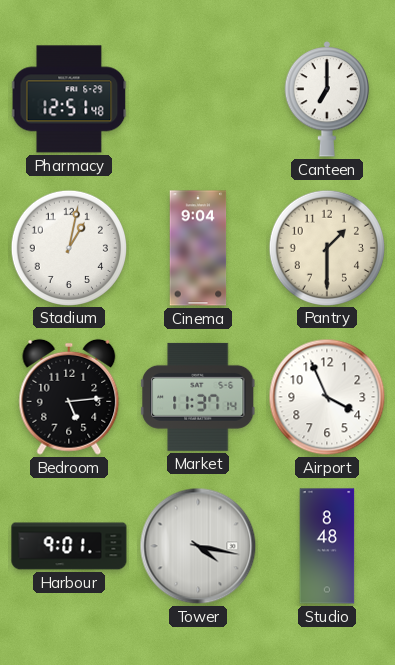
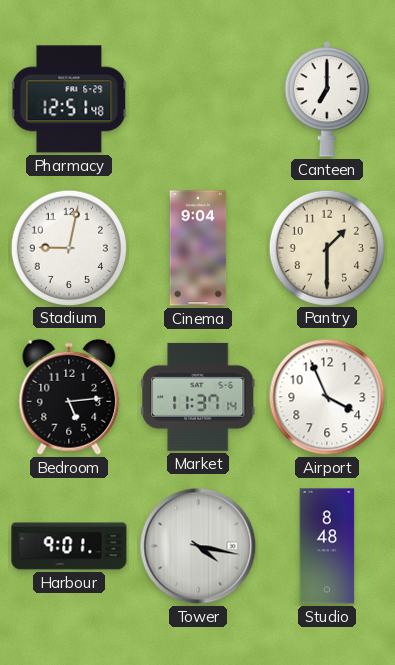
Stadium: 1:02 -> 9:02 (68, 247)
